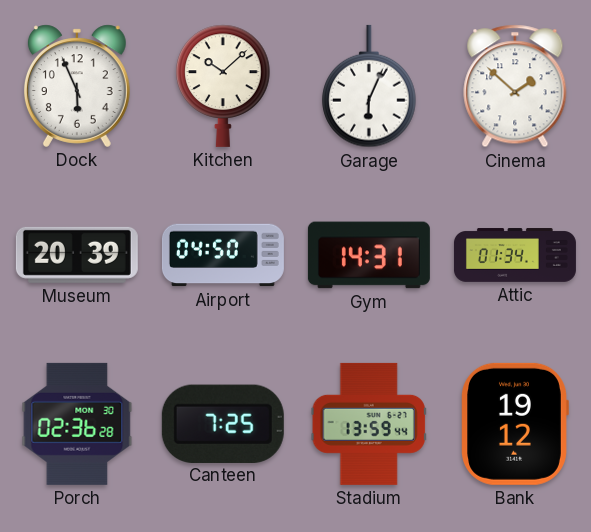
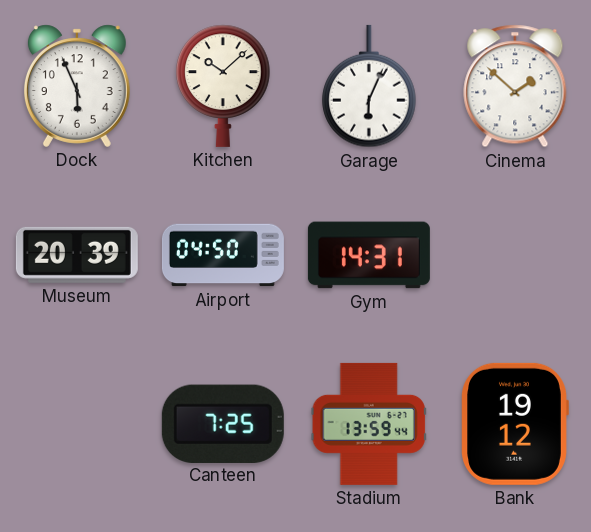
Attic: 01:34 -> none (515, 255)
Porch: 02:36 -> none (77, 424)
